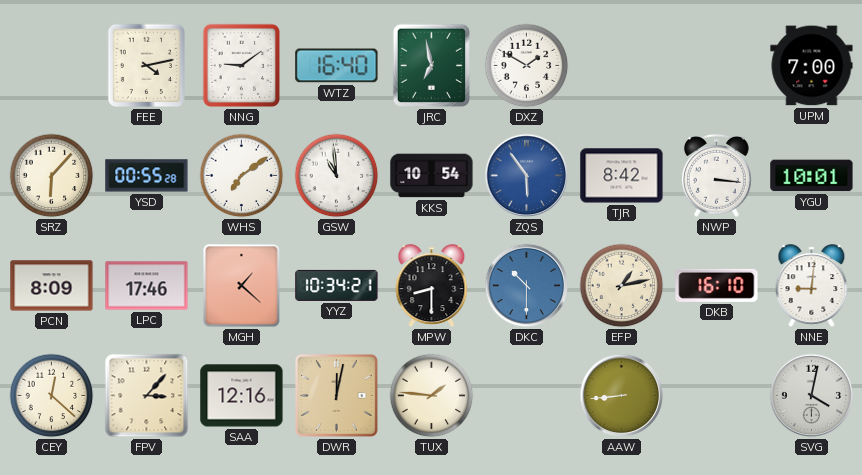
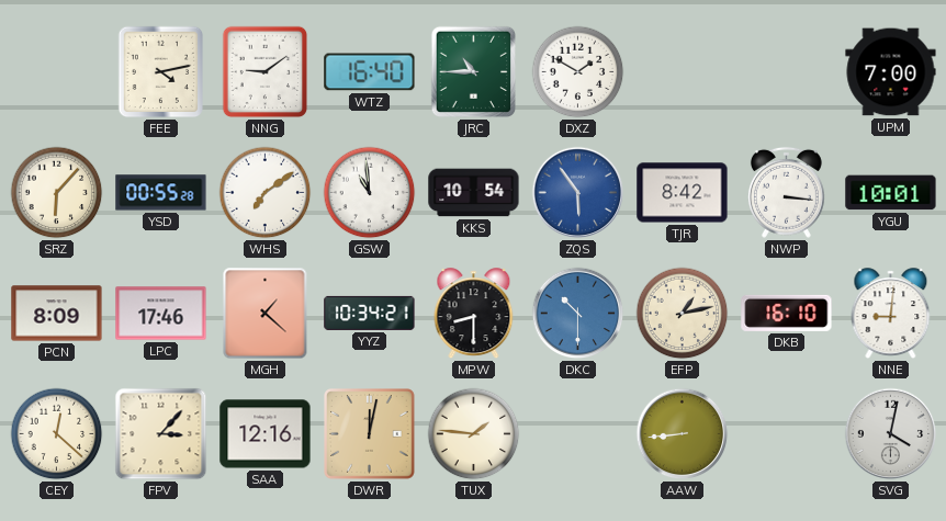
JRC: 6:58 -> 10:45 (473, 72)
